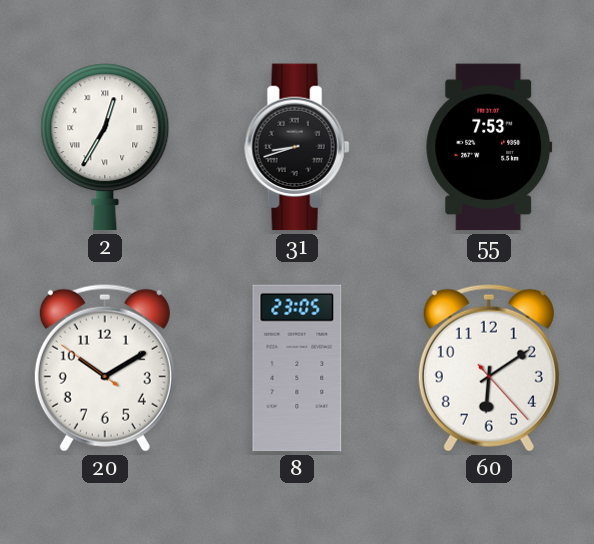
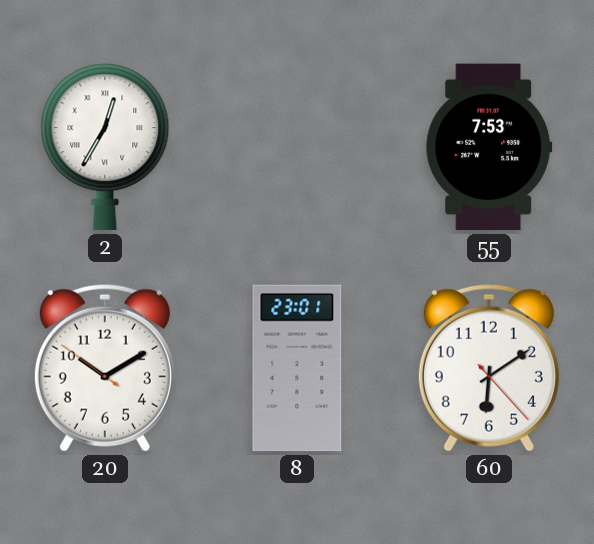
31: 8:42 -> none (297, 147)
8: 23:05 -> 23:01 (297, 368)
